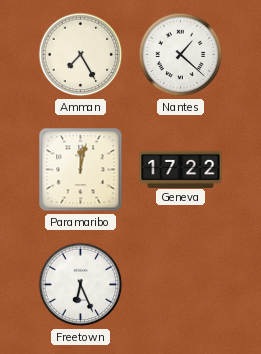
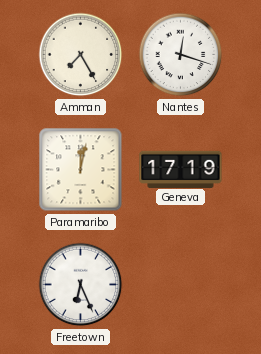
Nantes: 1:22 -> 12:18 (181, 55)
Geneva: 17:22 -> 17:19 (181, 169)
